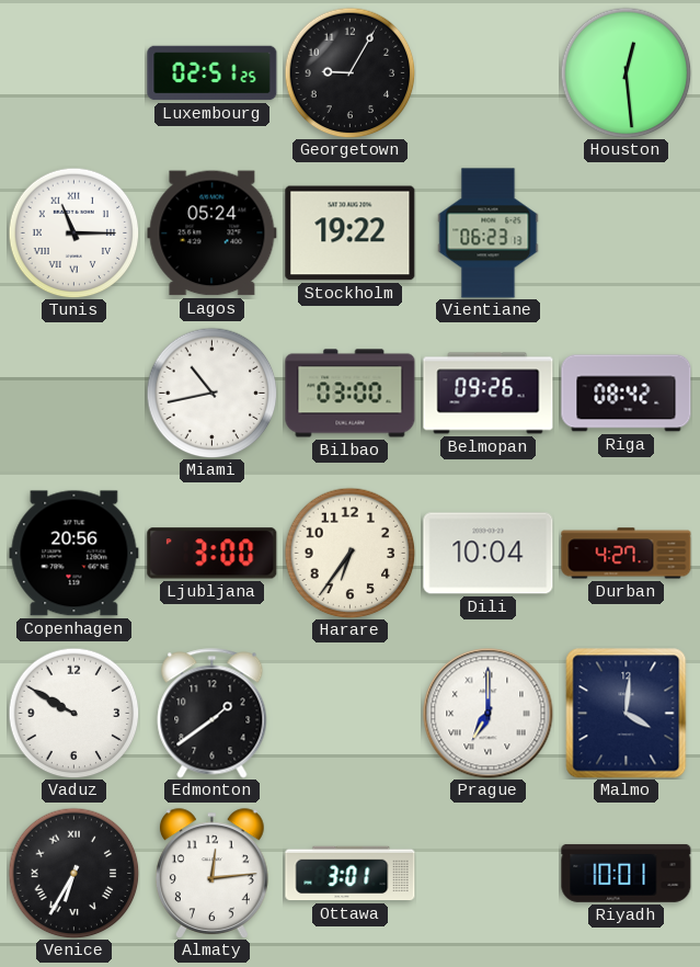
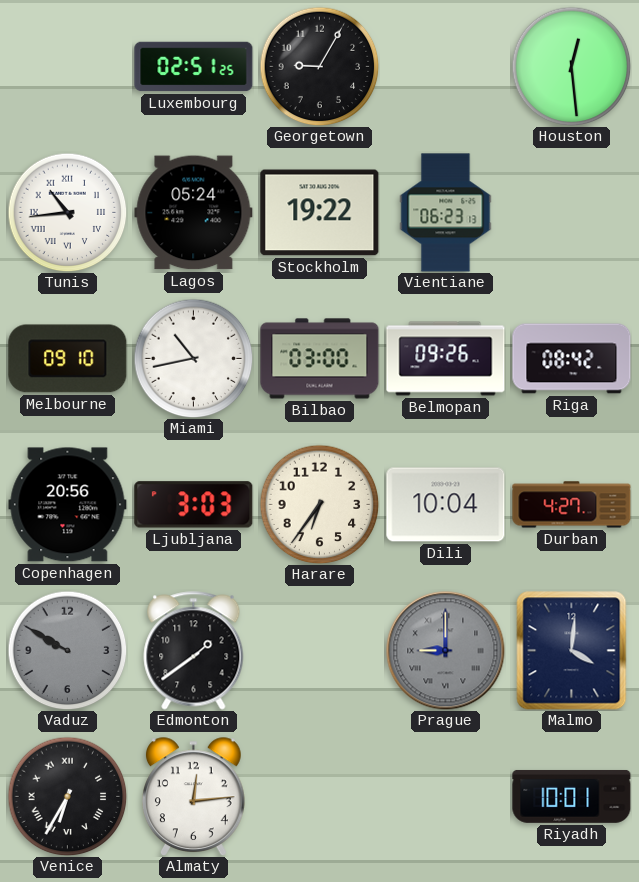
Tunis: 11:15 -> 10:44 (67, 212)
Melbourne: none -> 09:10 (68, 359)
Ljubljana: 3:00 -> 3:03 (194, 505)
Vaduz dial: white -> grey (67, 650)
Prague: 7:00 -> 9:00 (446, 651)
Prague dial: white -> grey (446, 651)
Ottawa: 3:01 -> none (351, 874)
